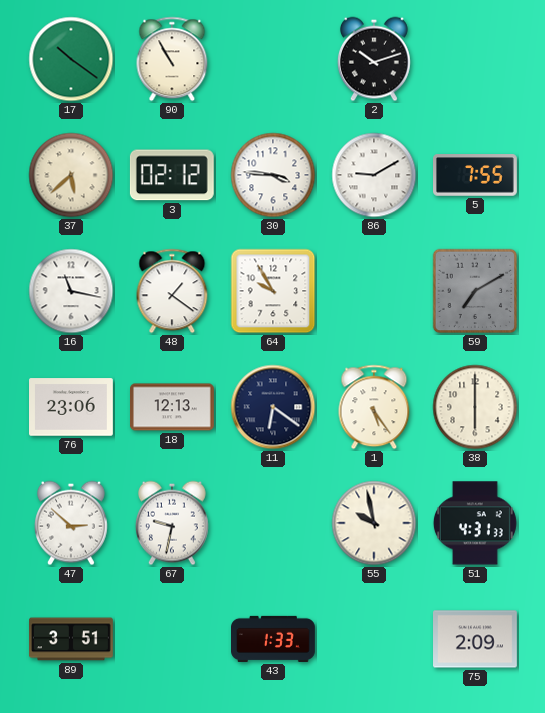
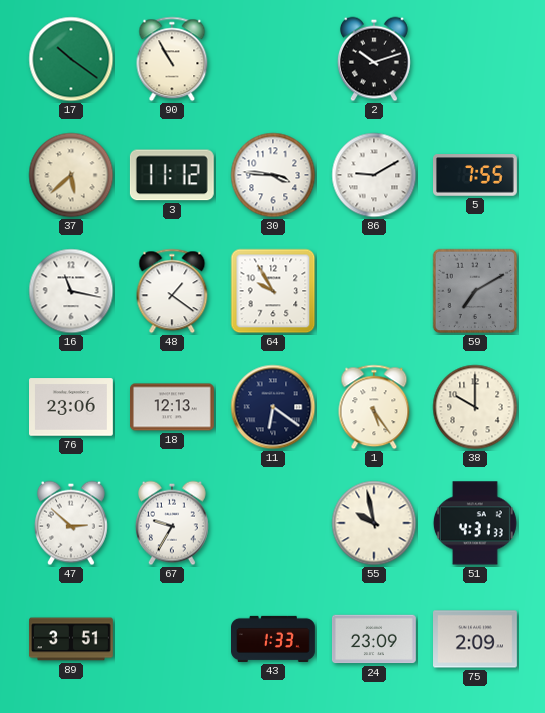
3: 02:12 -> 11:12 (172, 175)
38: 6:00 -> 10:00 (475, 407)
67: 9:32 -> 9:35 (172, 523)
24: none -> 23:09 (374, 639)
